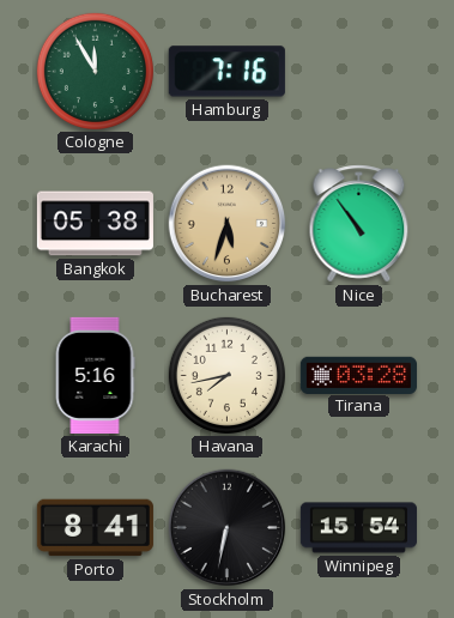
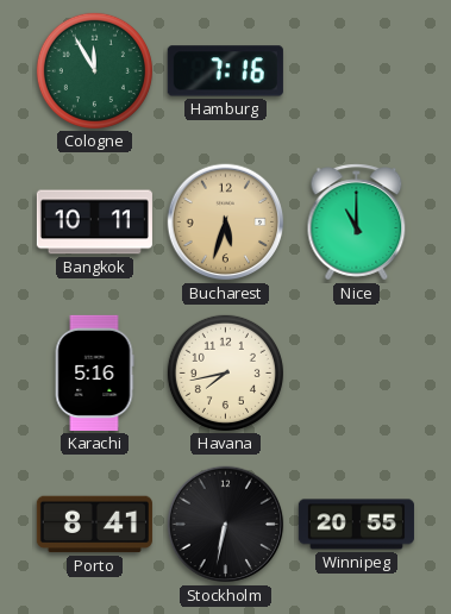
Bangkok: 05:38 -> 10:11 (94, 223)
Nice: 10:54 -> 11:00 (357, 223)
Tirana: 03:28 -> none (358, 375)
Winnipeg: 15:54 -> 20:55 (356, 525)
